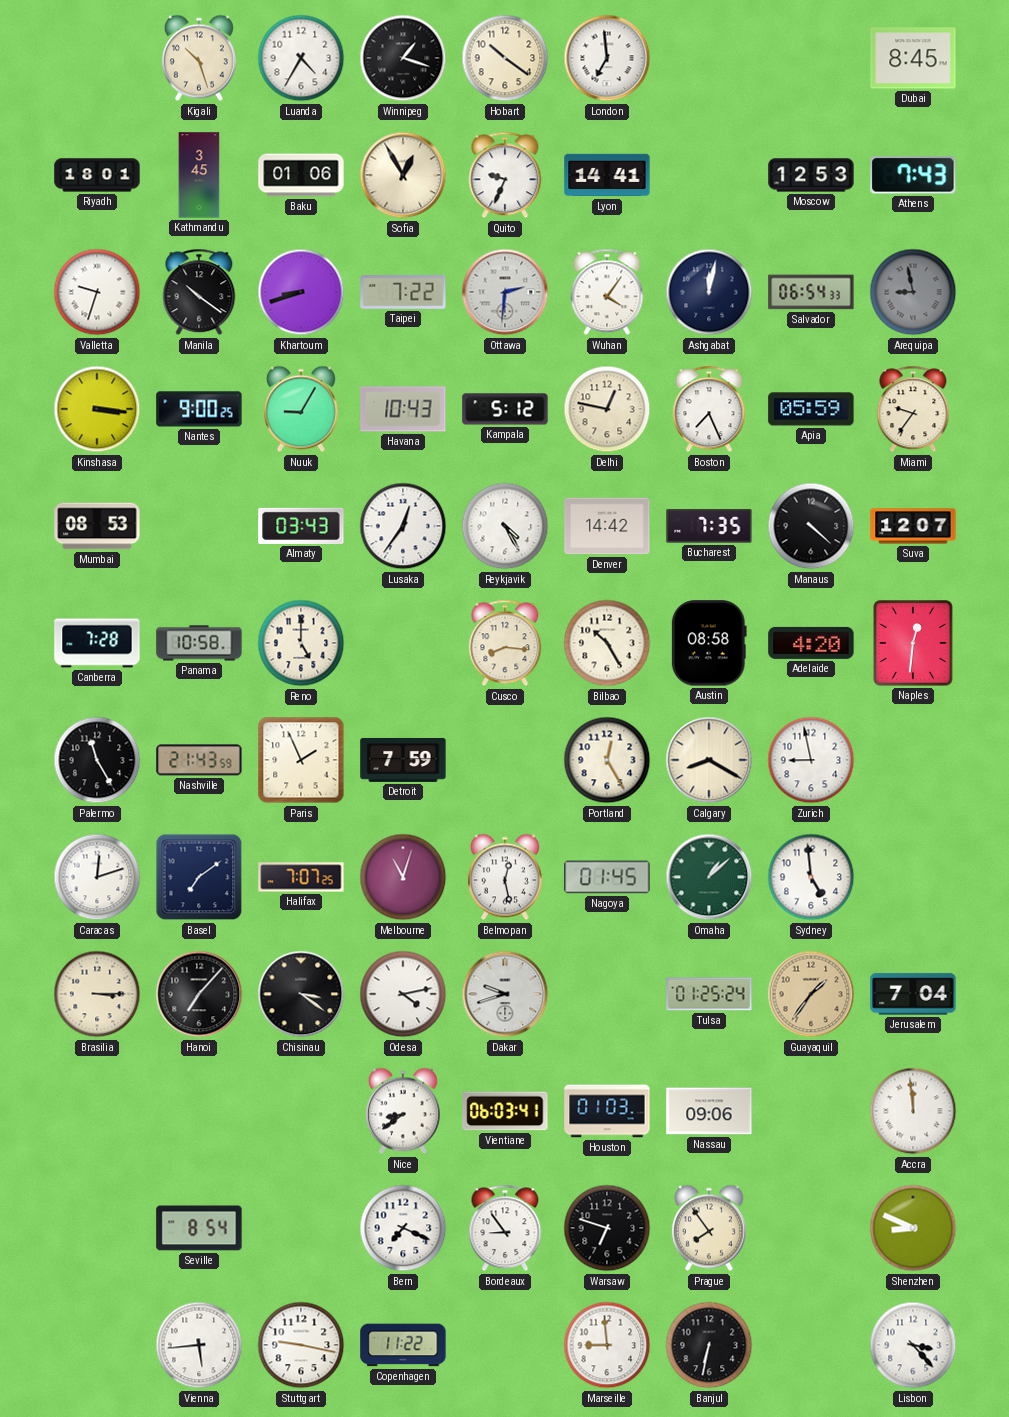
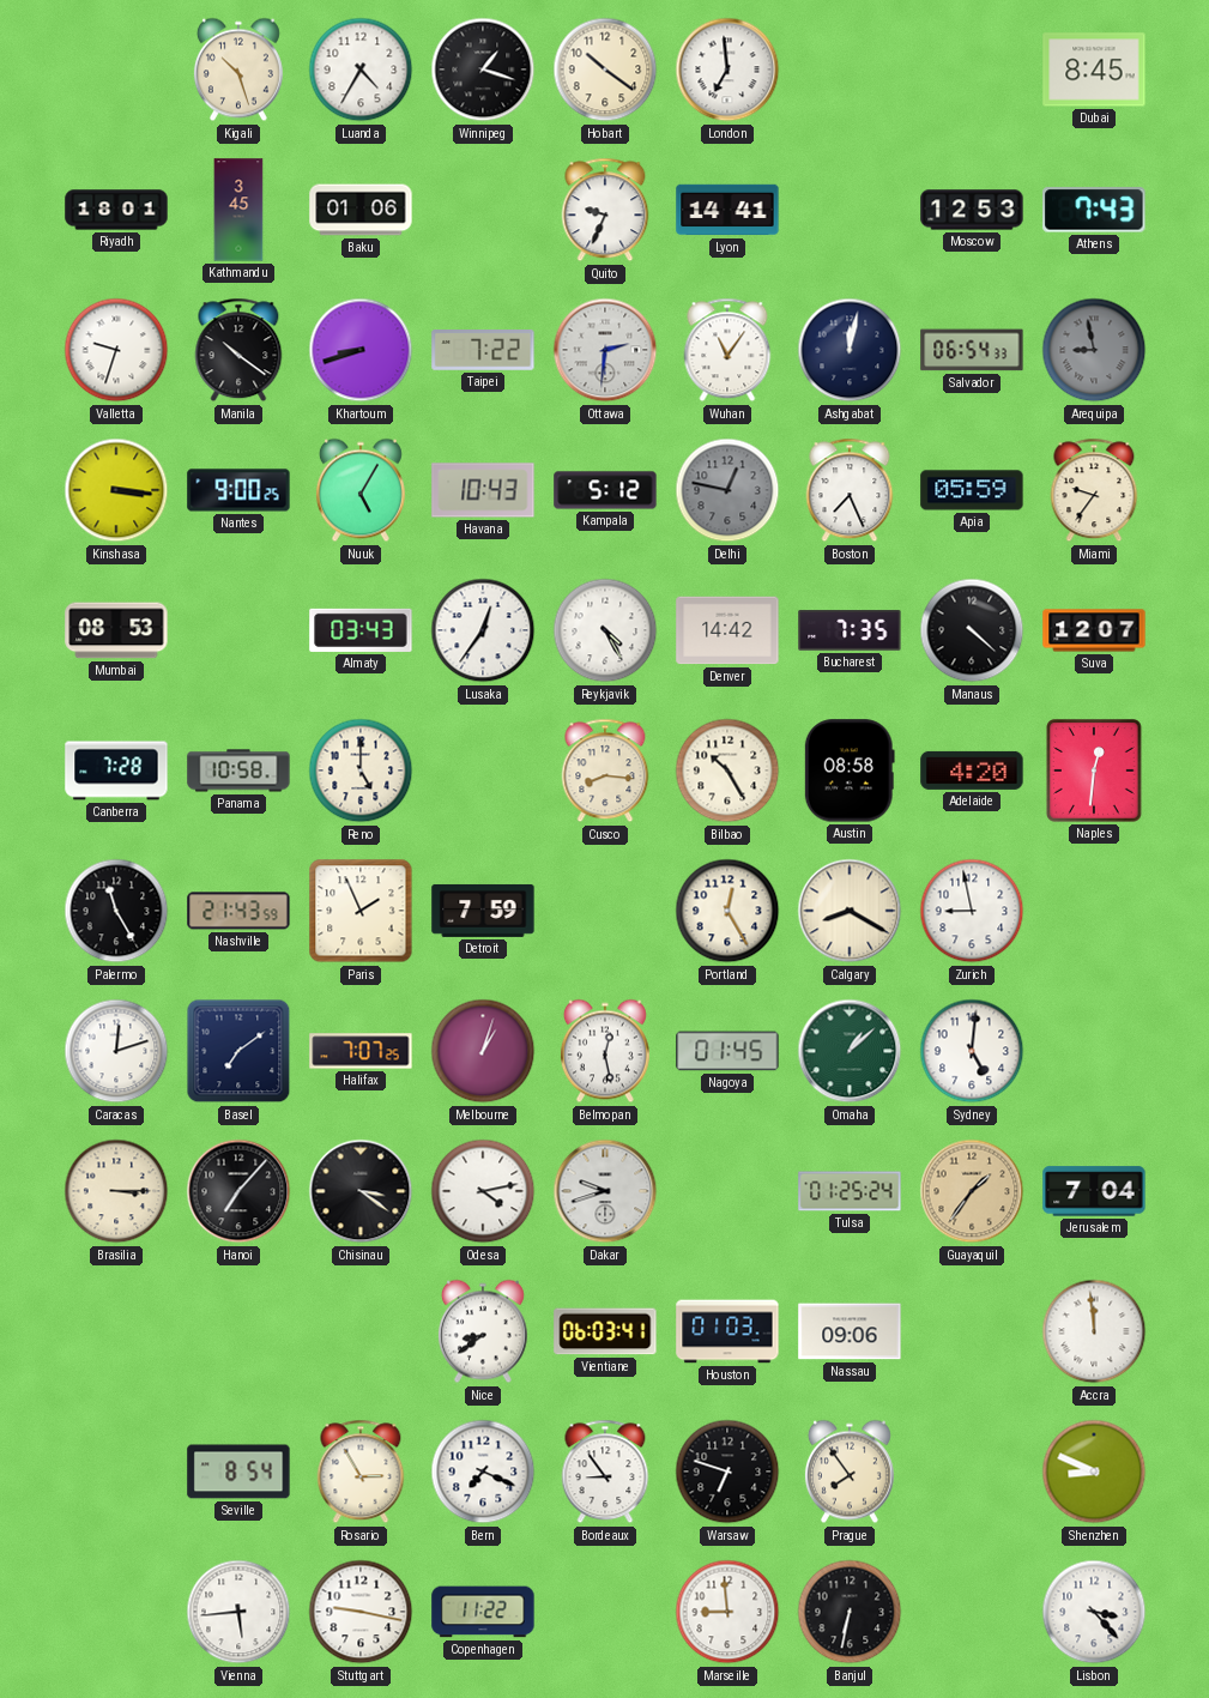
Sofia: 12:55 -> none (403, 175)
Wuhan: 4:06 -> 11:06 (727, 350)
Nuuk: 9:05 -> 5:05 (361, 490)
Delhi dial: cream -> grey (727, 490)
Melbourne: 11:03 -> 1:03 (483, 1051)
Sydney: 4:59 -> 5:01 (972, 1051)
Rosario: none -> 2:55 (361, 1472)
